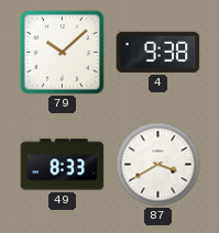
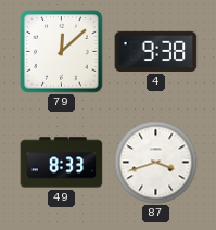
79: 10:08 -> 12:08 (62, 52)
87: 3:40 -> 3:42 (156, 163)
